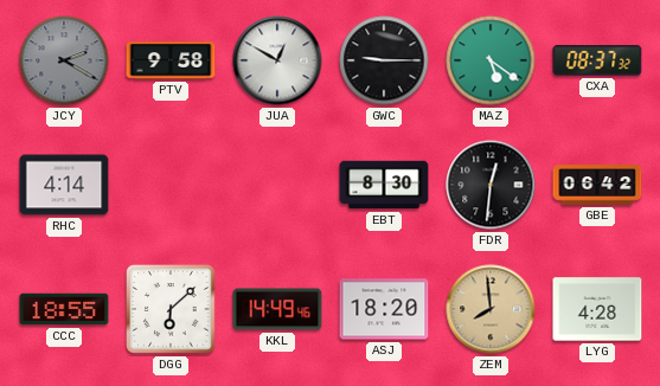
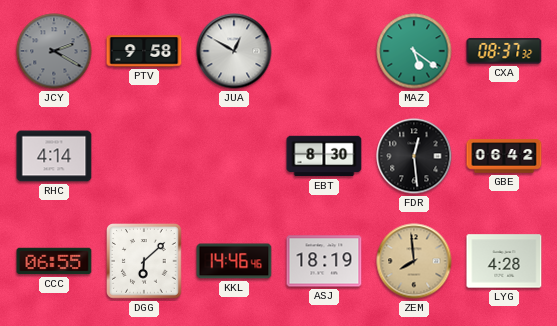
GWC: 9:15 -> none (384, 60)
FDR: 12:31 -> 12:29 (414, 156)
CCC: 18:55 -> 06:55 (54, 261)
KKL: 14:49 -> 14:46 (234, 261)
ASJ: 18:20 -> 18:19 (324, 261)
